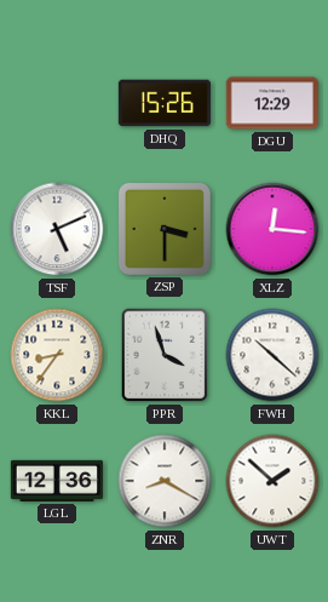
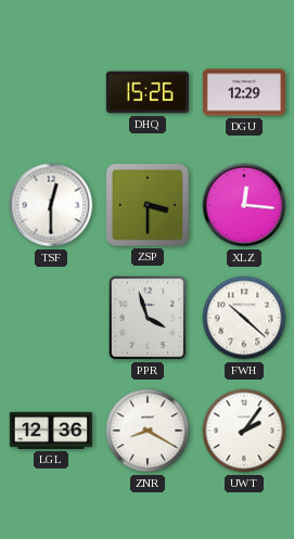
TSF: 5:11 -> 12:30 (51, 205)
KKL: 8:36 -> none (57, 355)
UWT: 1:52 -> 2:06 (244, 431)
